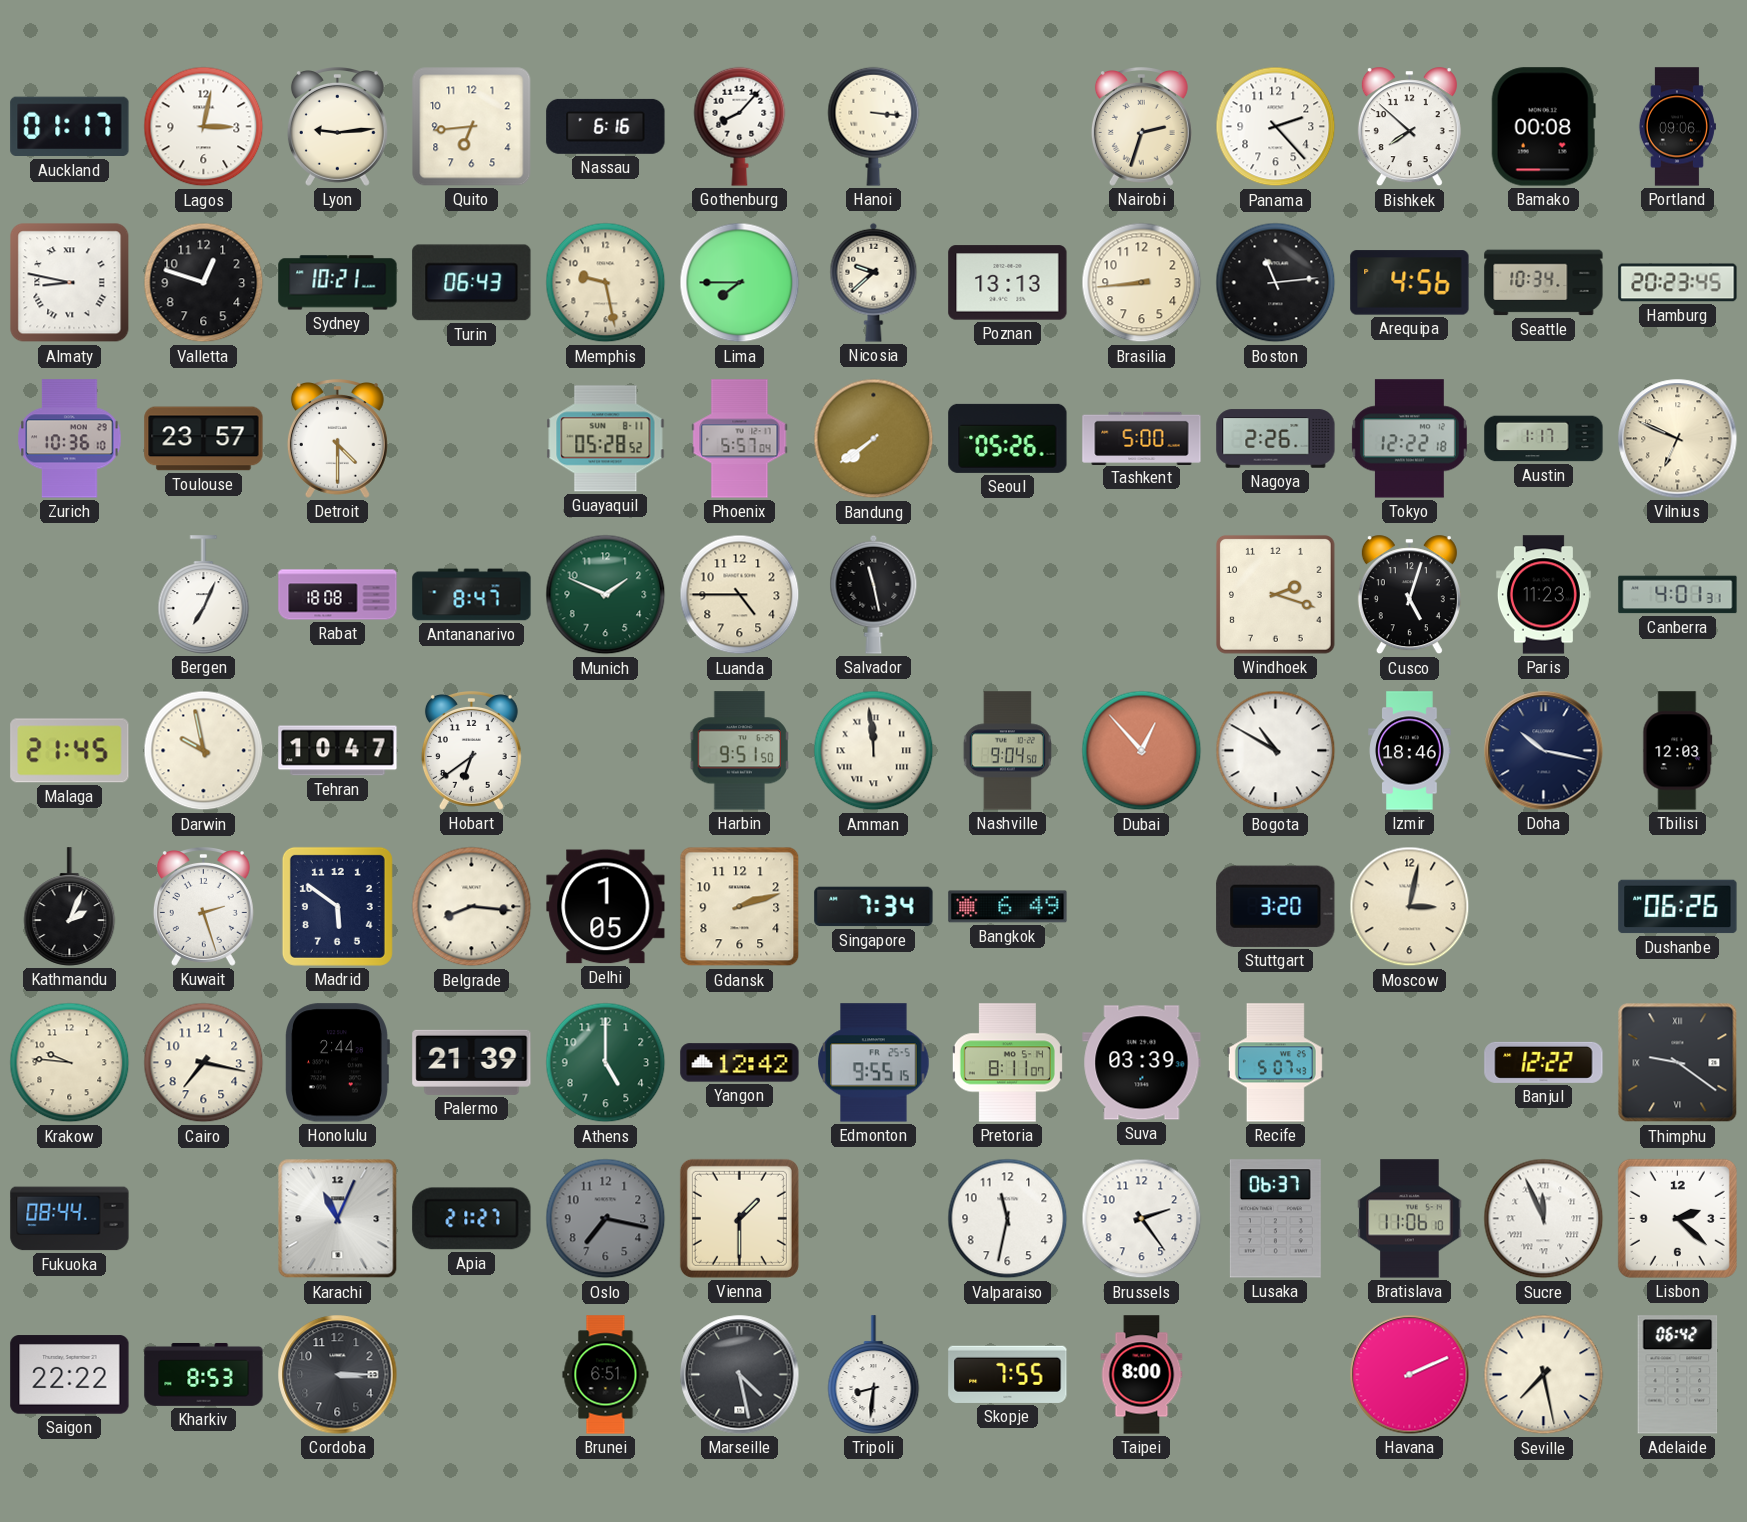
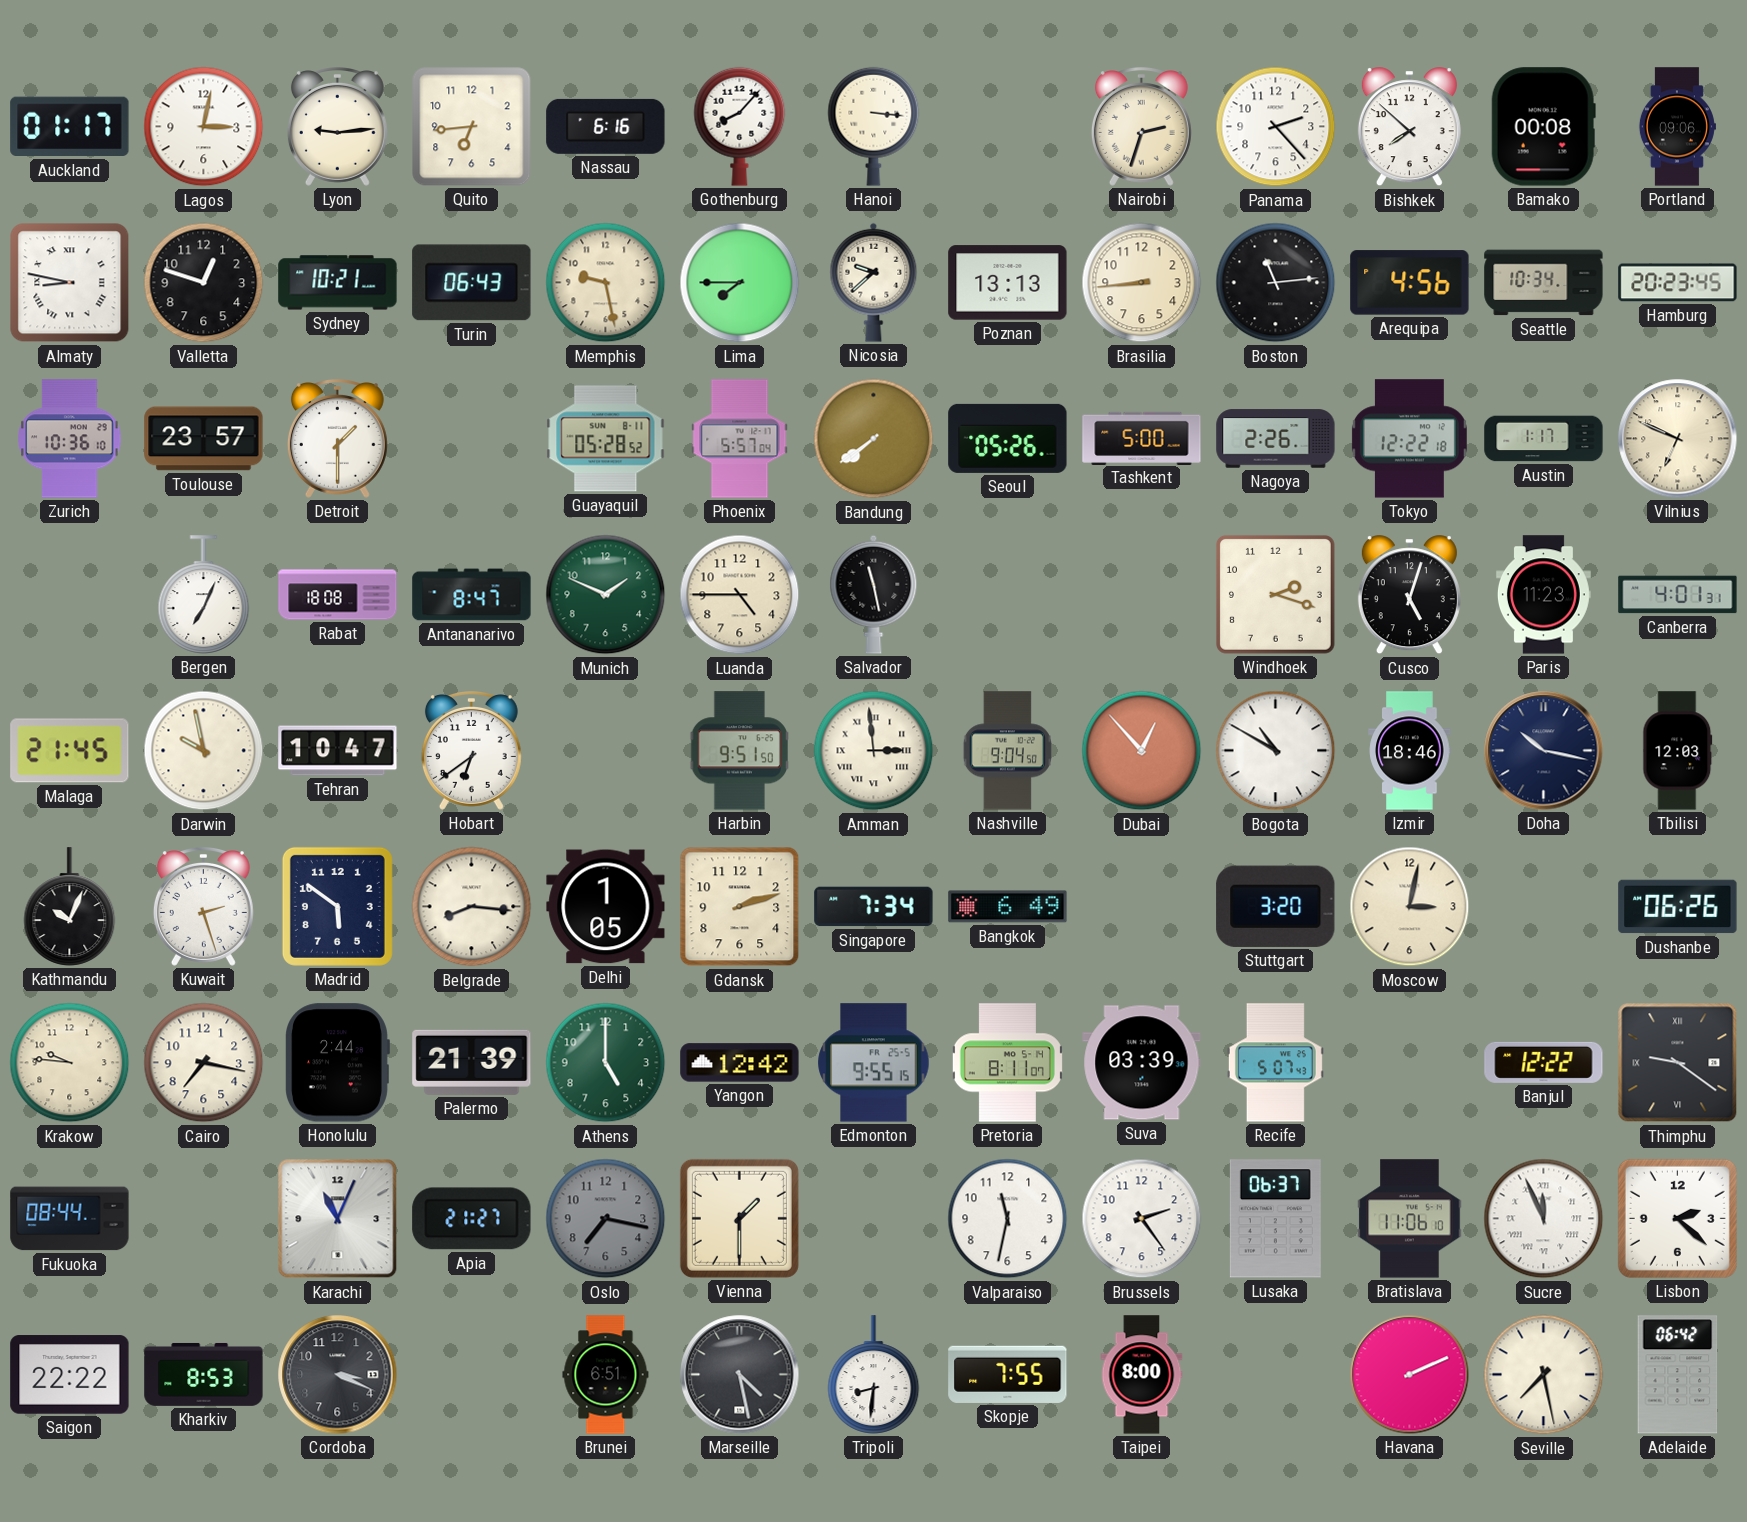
Detroit: 4:30 -> 1:30 (337, 439)
Amman: 11:59 -> 2:59 (874, 751)
Kathmandu: 2:04 -> 10:04 (70, 907)
Cordoba: 3:15 -> 3:19 (338, 1375)
